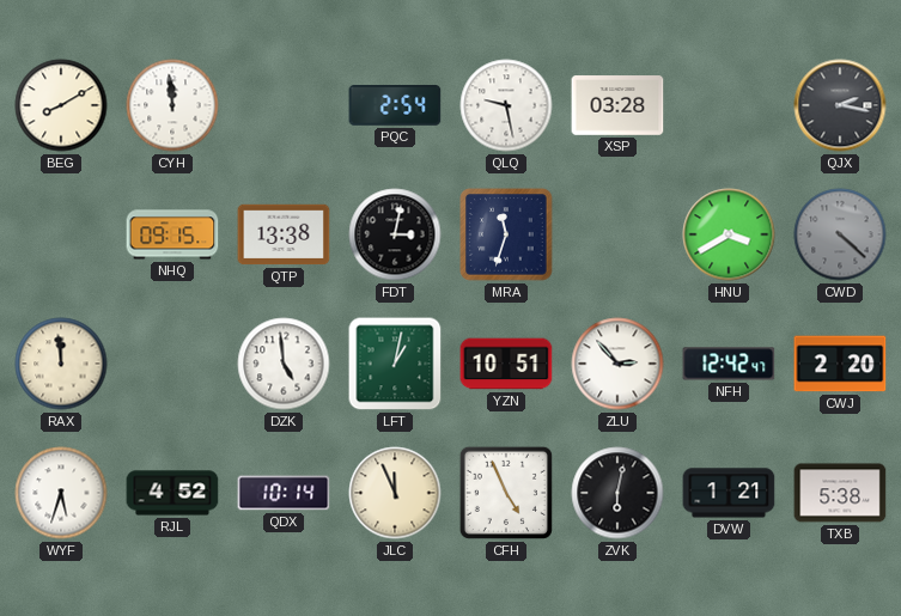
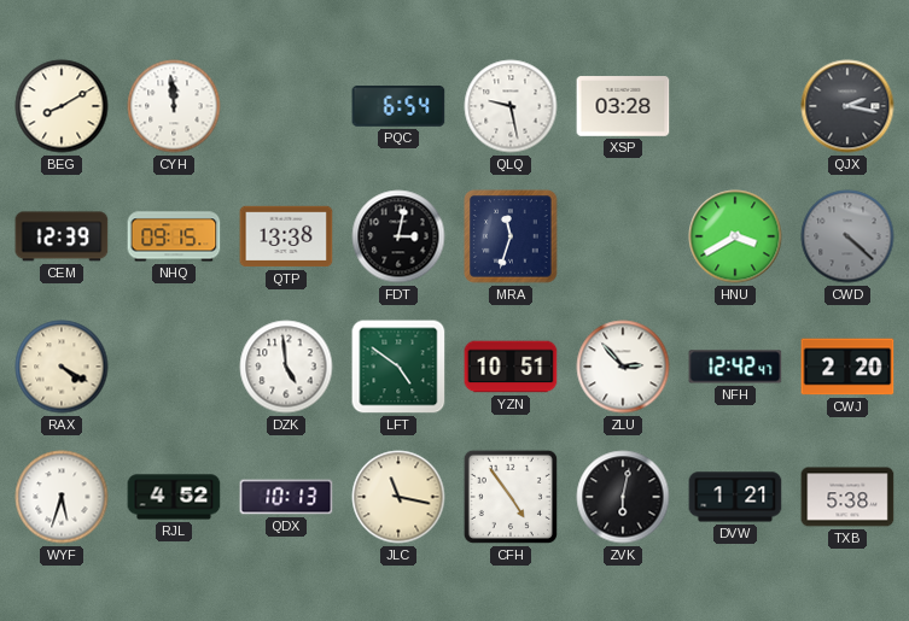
PQC: 2:54 -> 6:54 (398, 107)
CEM: none -> 12:39 (62, 236)
RAX: 11:59 -> 4:20 (62, 367)
LFT: 1:02 -> 4:51 (398, 367)
QDX: 10:14 -> 10:13 (286, 497)
JLC: 11:56 -> 11:17 (398, 497)
CFH: 4:56 -> 4:54 (511, 497)
